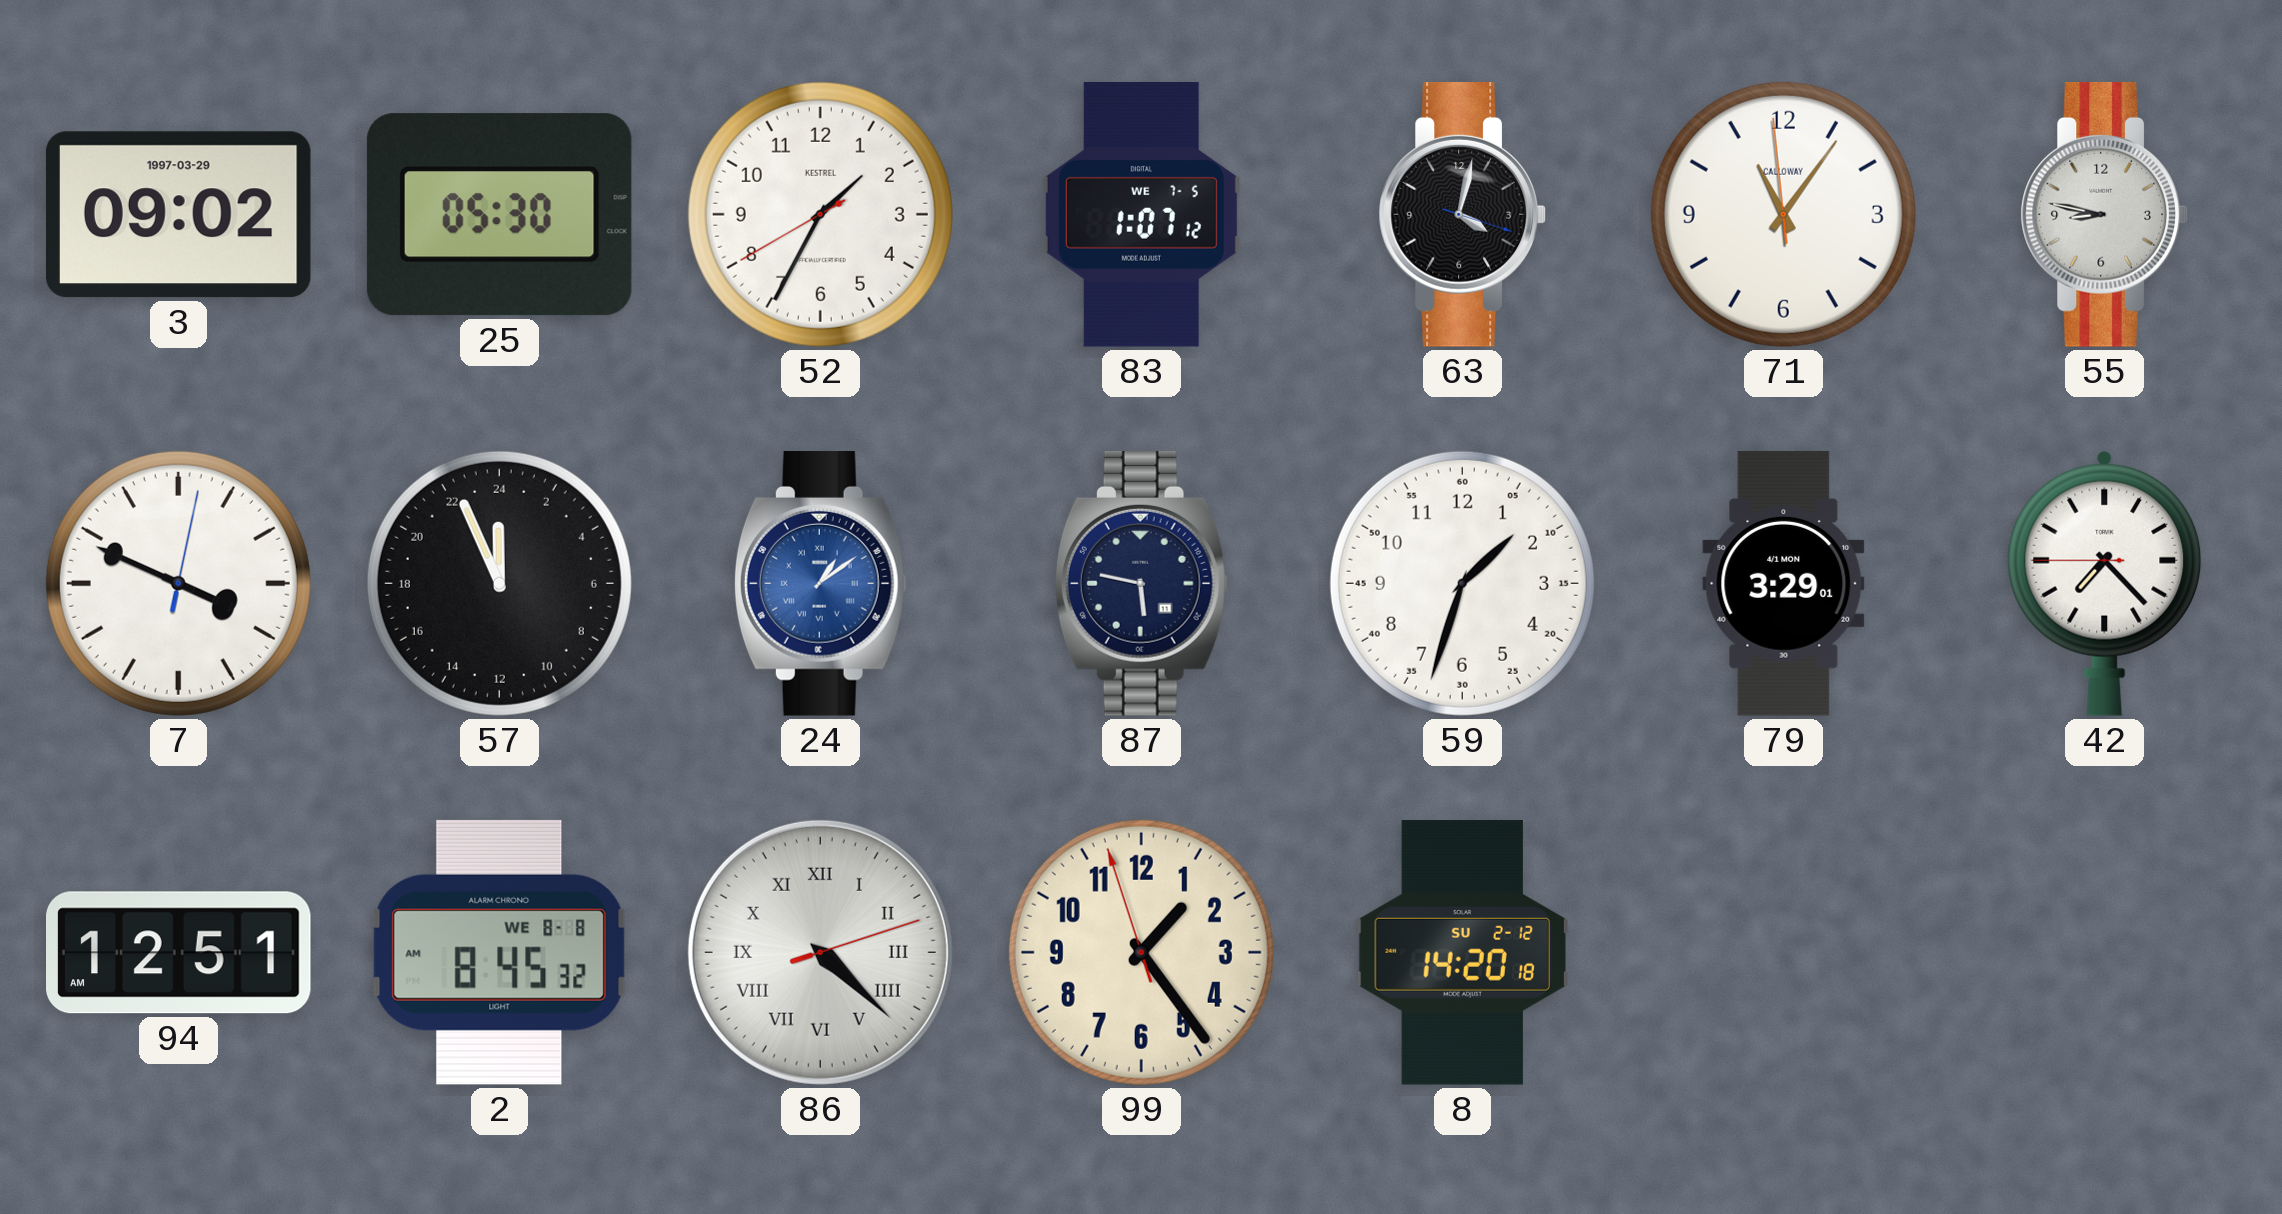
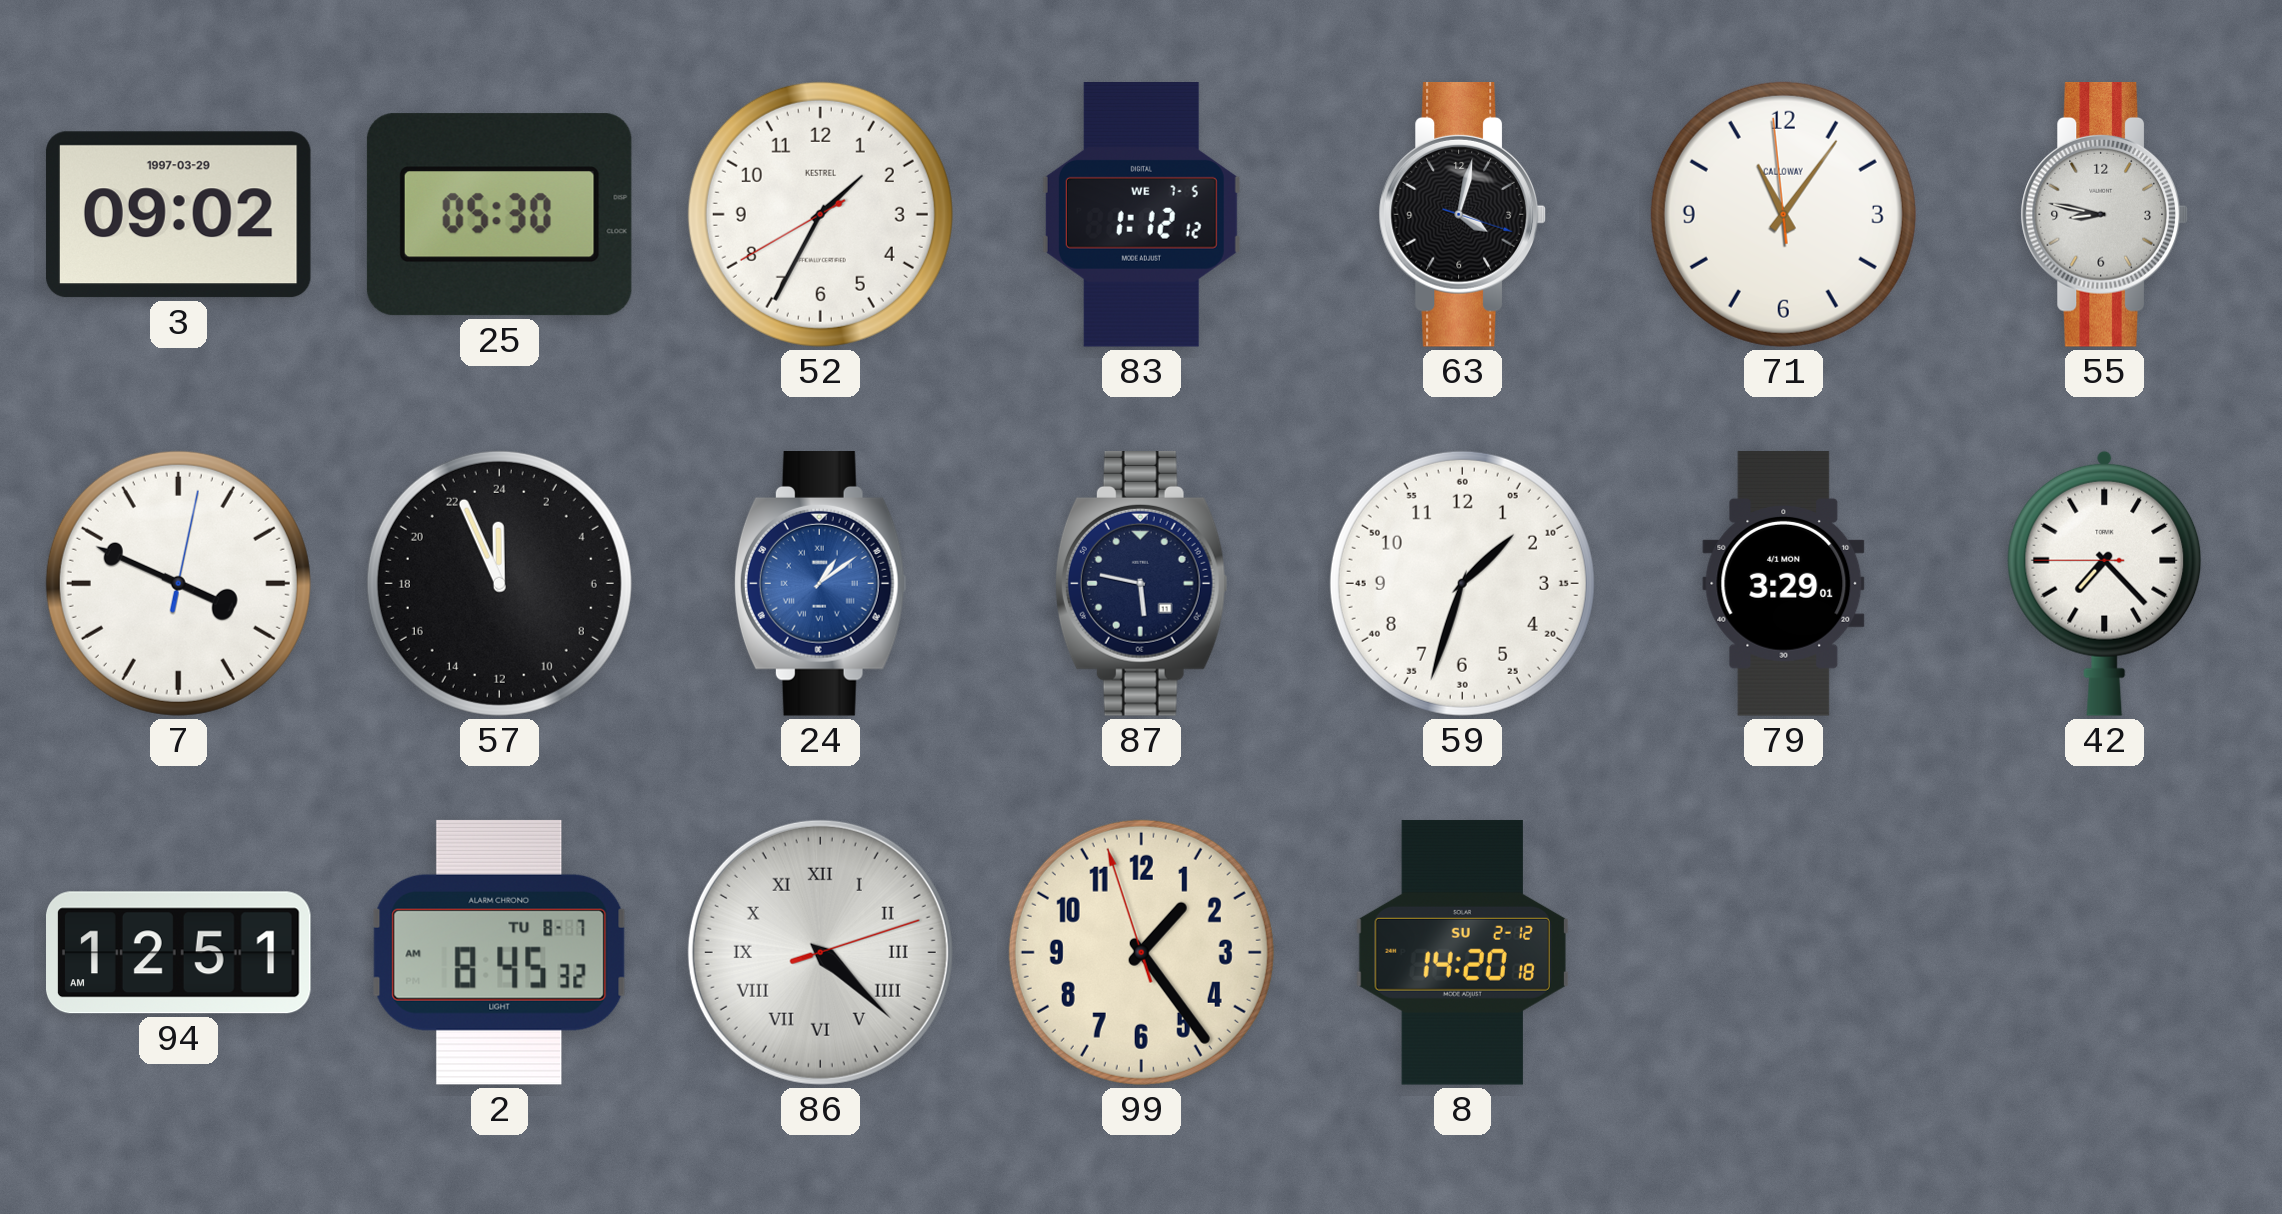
83: 1:07 -> 1:12 (1141, 215)
2 date: WE 8-8 -> TU 8-7 (500, 952)
